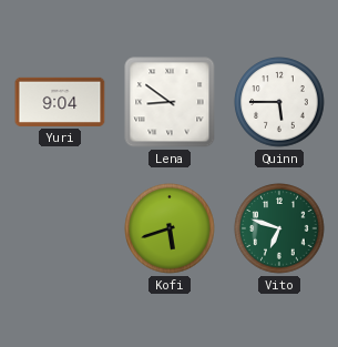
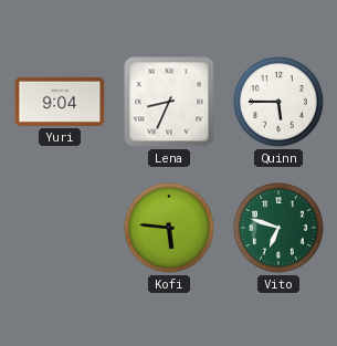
Lena: 8:51 -> 8:34 (169, 102)
Kofi: 5:42 -> 5:46 (169, 228)
